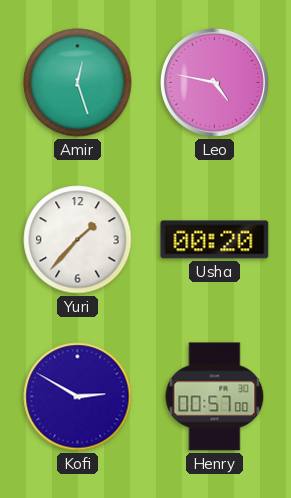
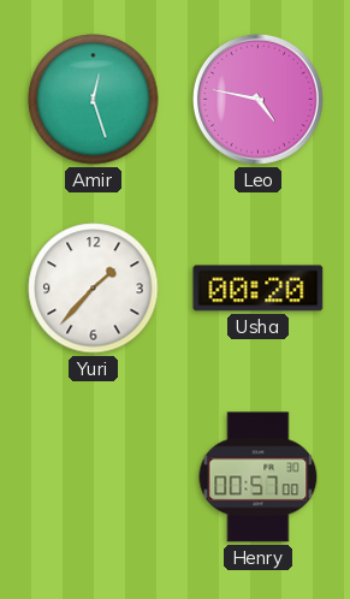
Kofi: 2:50 -> none (78, 397)
